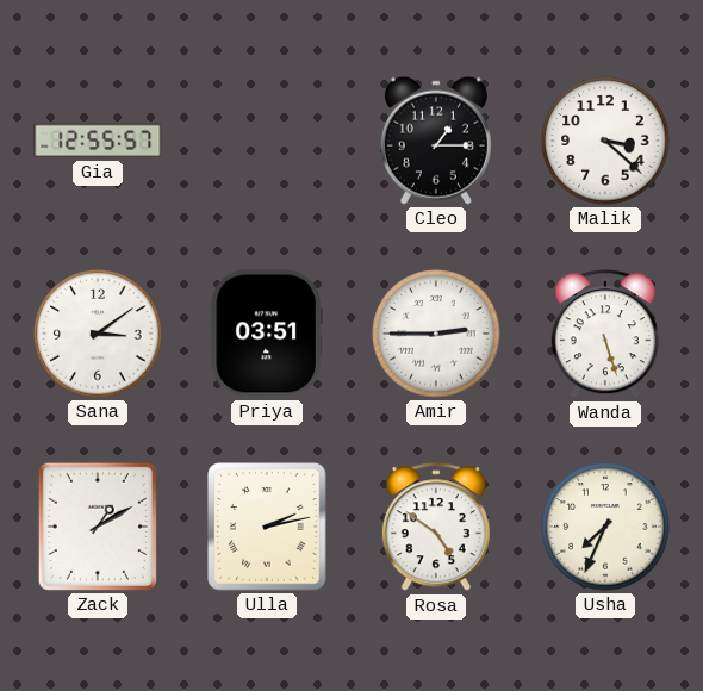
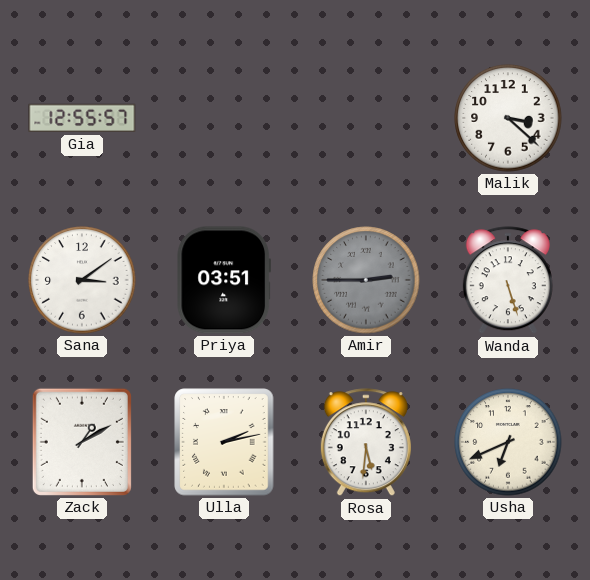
Cleo: 1:15 -> none (436, 141)
Amir dial: white -> grey (366, 280)
Rosa: 4:51 -> 5:31 (366, 443)
Usha: 7:34 -> 6:41 (508, 442)
